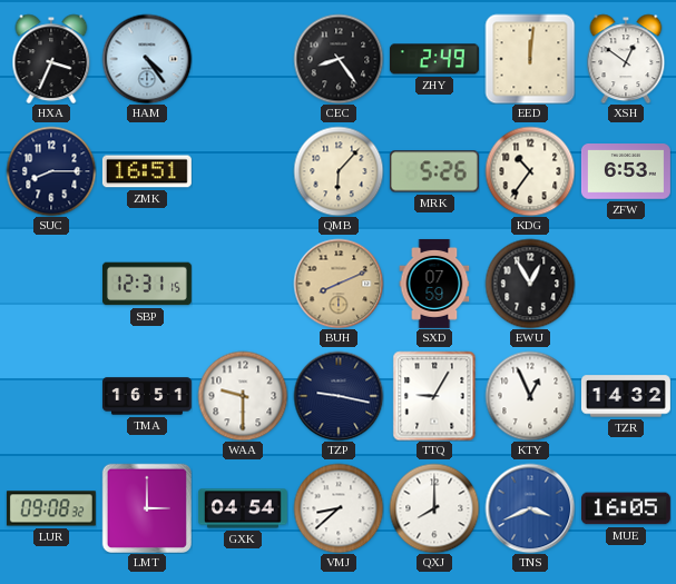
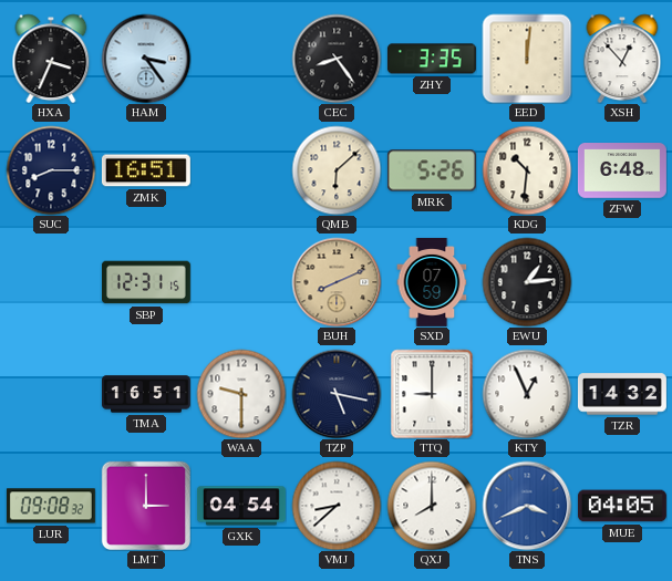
HAM: 4:24 -> 3:24 (146, 59)
ZHY: 2:49 -> 3:35 (432, 59)
XSH: 12:51 -> 12:53 (622, 59)
QMB: 6:07 -> 6:08 (337, 170)
KDG: 10:36 -> 10:31 (527, 170)
ZFW: 6:53 -> 6:48 (622, 172)
EWU: 12:55 -> 1:14 (527, 282)
TZP: 9:17 -> 5:17 (337, 394)
TTQ: 9:05 -> 9:00 (432, 394)
MUE: 16:05 -> 04:05 (622, 506)
